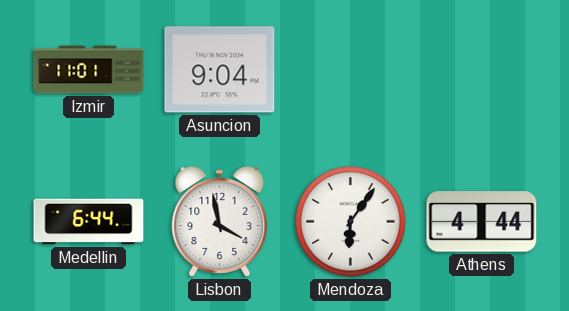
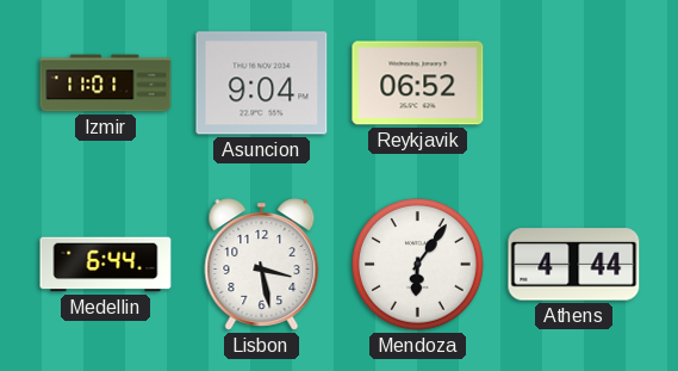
Reykjavik: none -> 06:52 (418, 84)
Lisbon: 3:58 -> 3:28 (262, 265)
